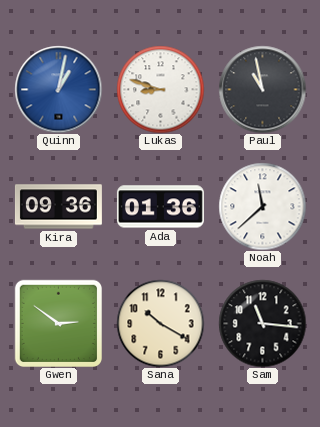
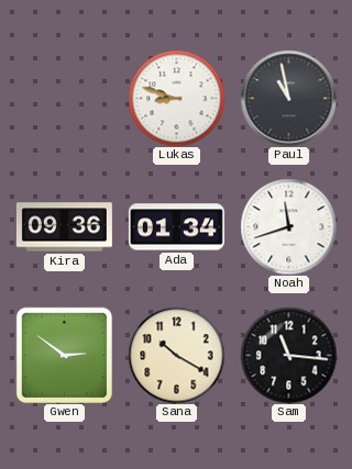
Quinn: 1:02 -> none (58, 89)
Ada: 01:36 -> 01:34 (176, 227)
Noah: 11:38 -> 11:42 (288, 226)
